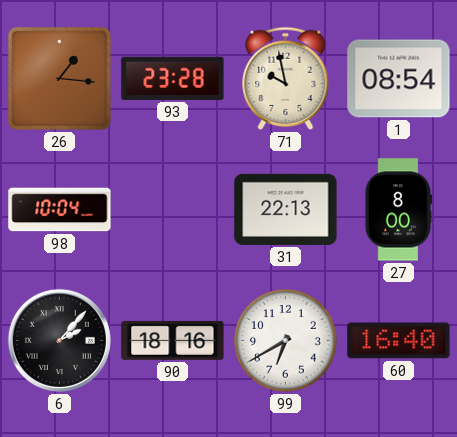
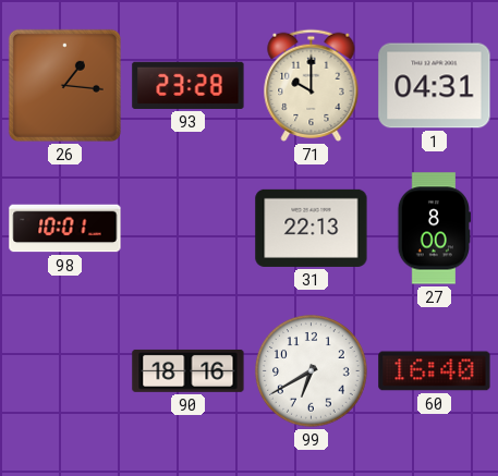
71: 9:58 -> 10:00 (312, 85)
1: 08:54 -> 04:31 (435, 86)
98: 10:04 -> 10:01 (65, 229)
6: 2:07 -> none (59, 340)
